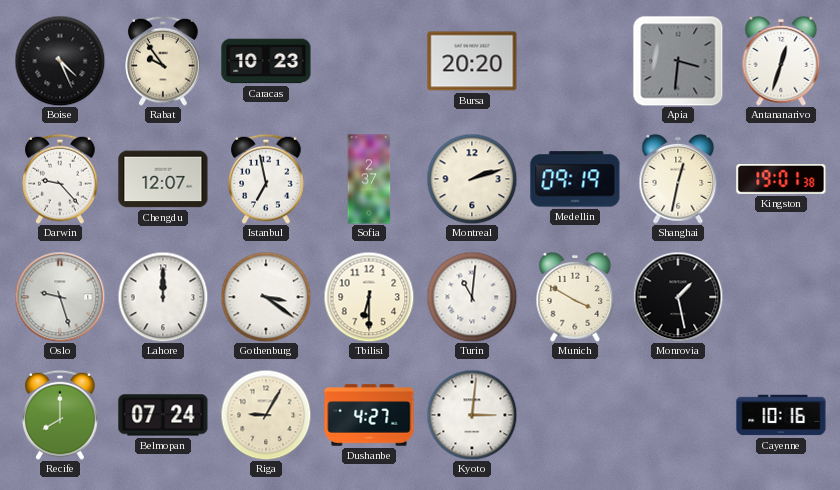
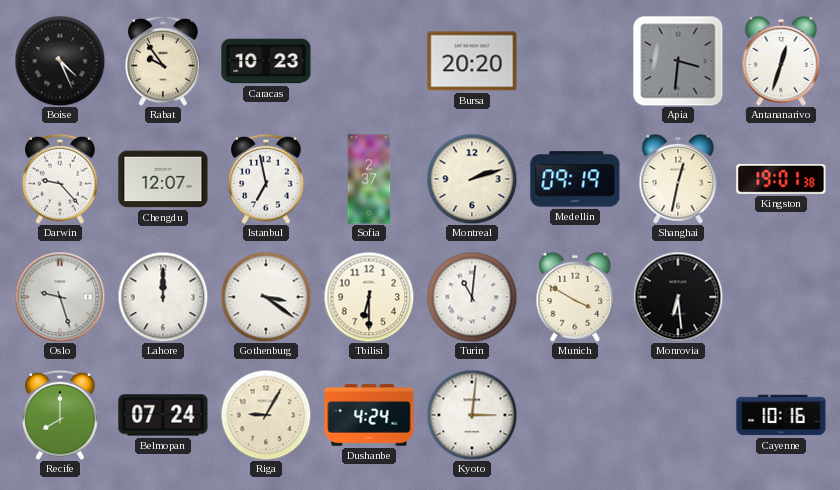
Monrovia: 1:28 -> 6:29 (678, 297)
Dushanbe: 4:27 -> 4:24 (369, 415)
